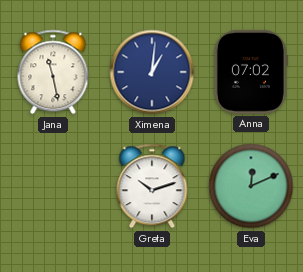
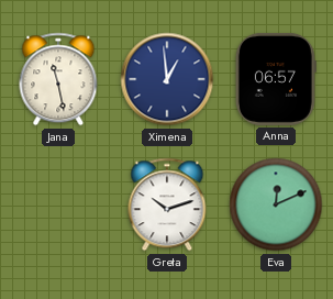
Ximena: 1:01 -> 12:59 (167, 79)
Anna: 07:02 -> 06:57 (276, 79)
